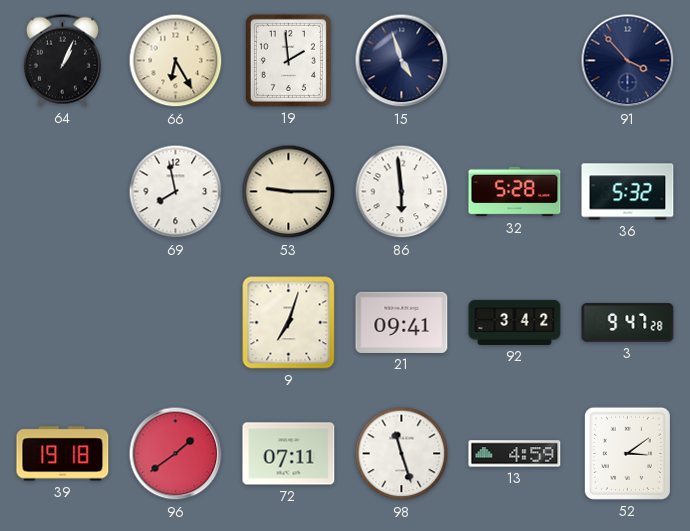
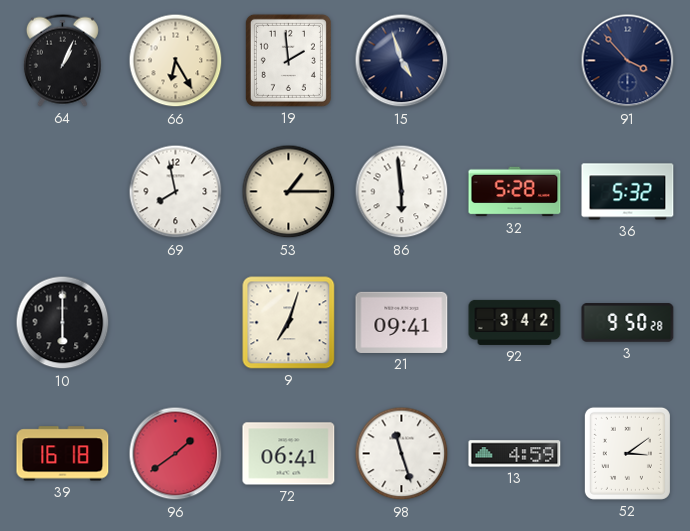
53: 9:15 -> 1:15 (289, 192)
10: none -> 6:00 (63, 323)
3: 9:47 -> 9:50 (628, 323)
39: 19:18 -> 16:18 (63, 454)
72: 07:11 -> 06:41 (289, 454)
